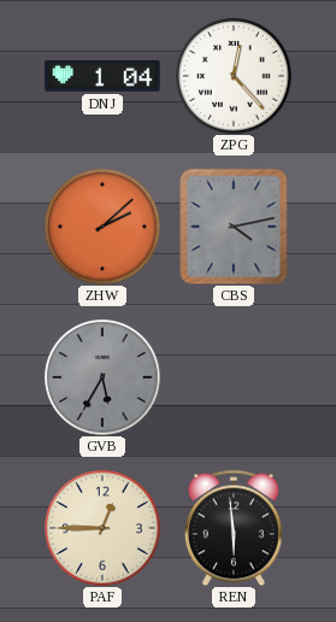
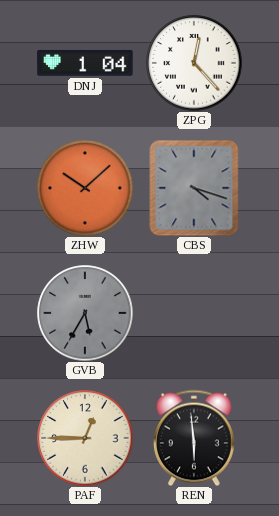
ZHW: 2:08 -> 10:08 (85, 188)
CBS: 4:13 -> 4:18 (194, 188)
